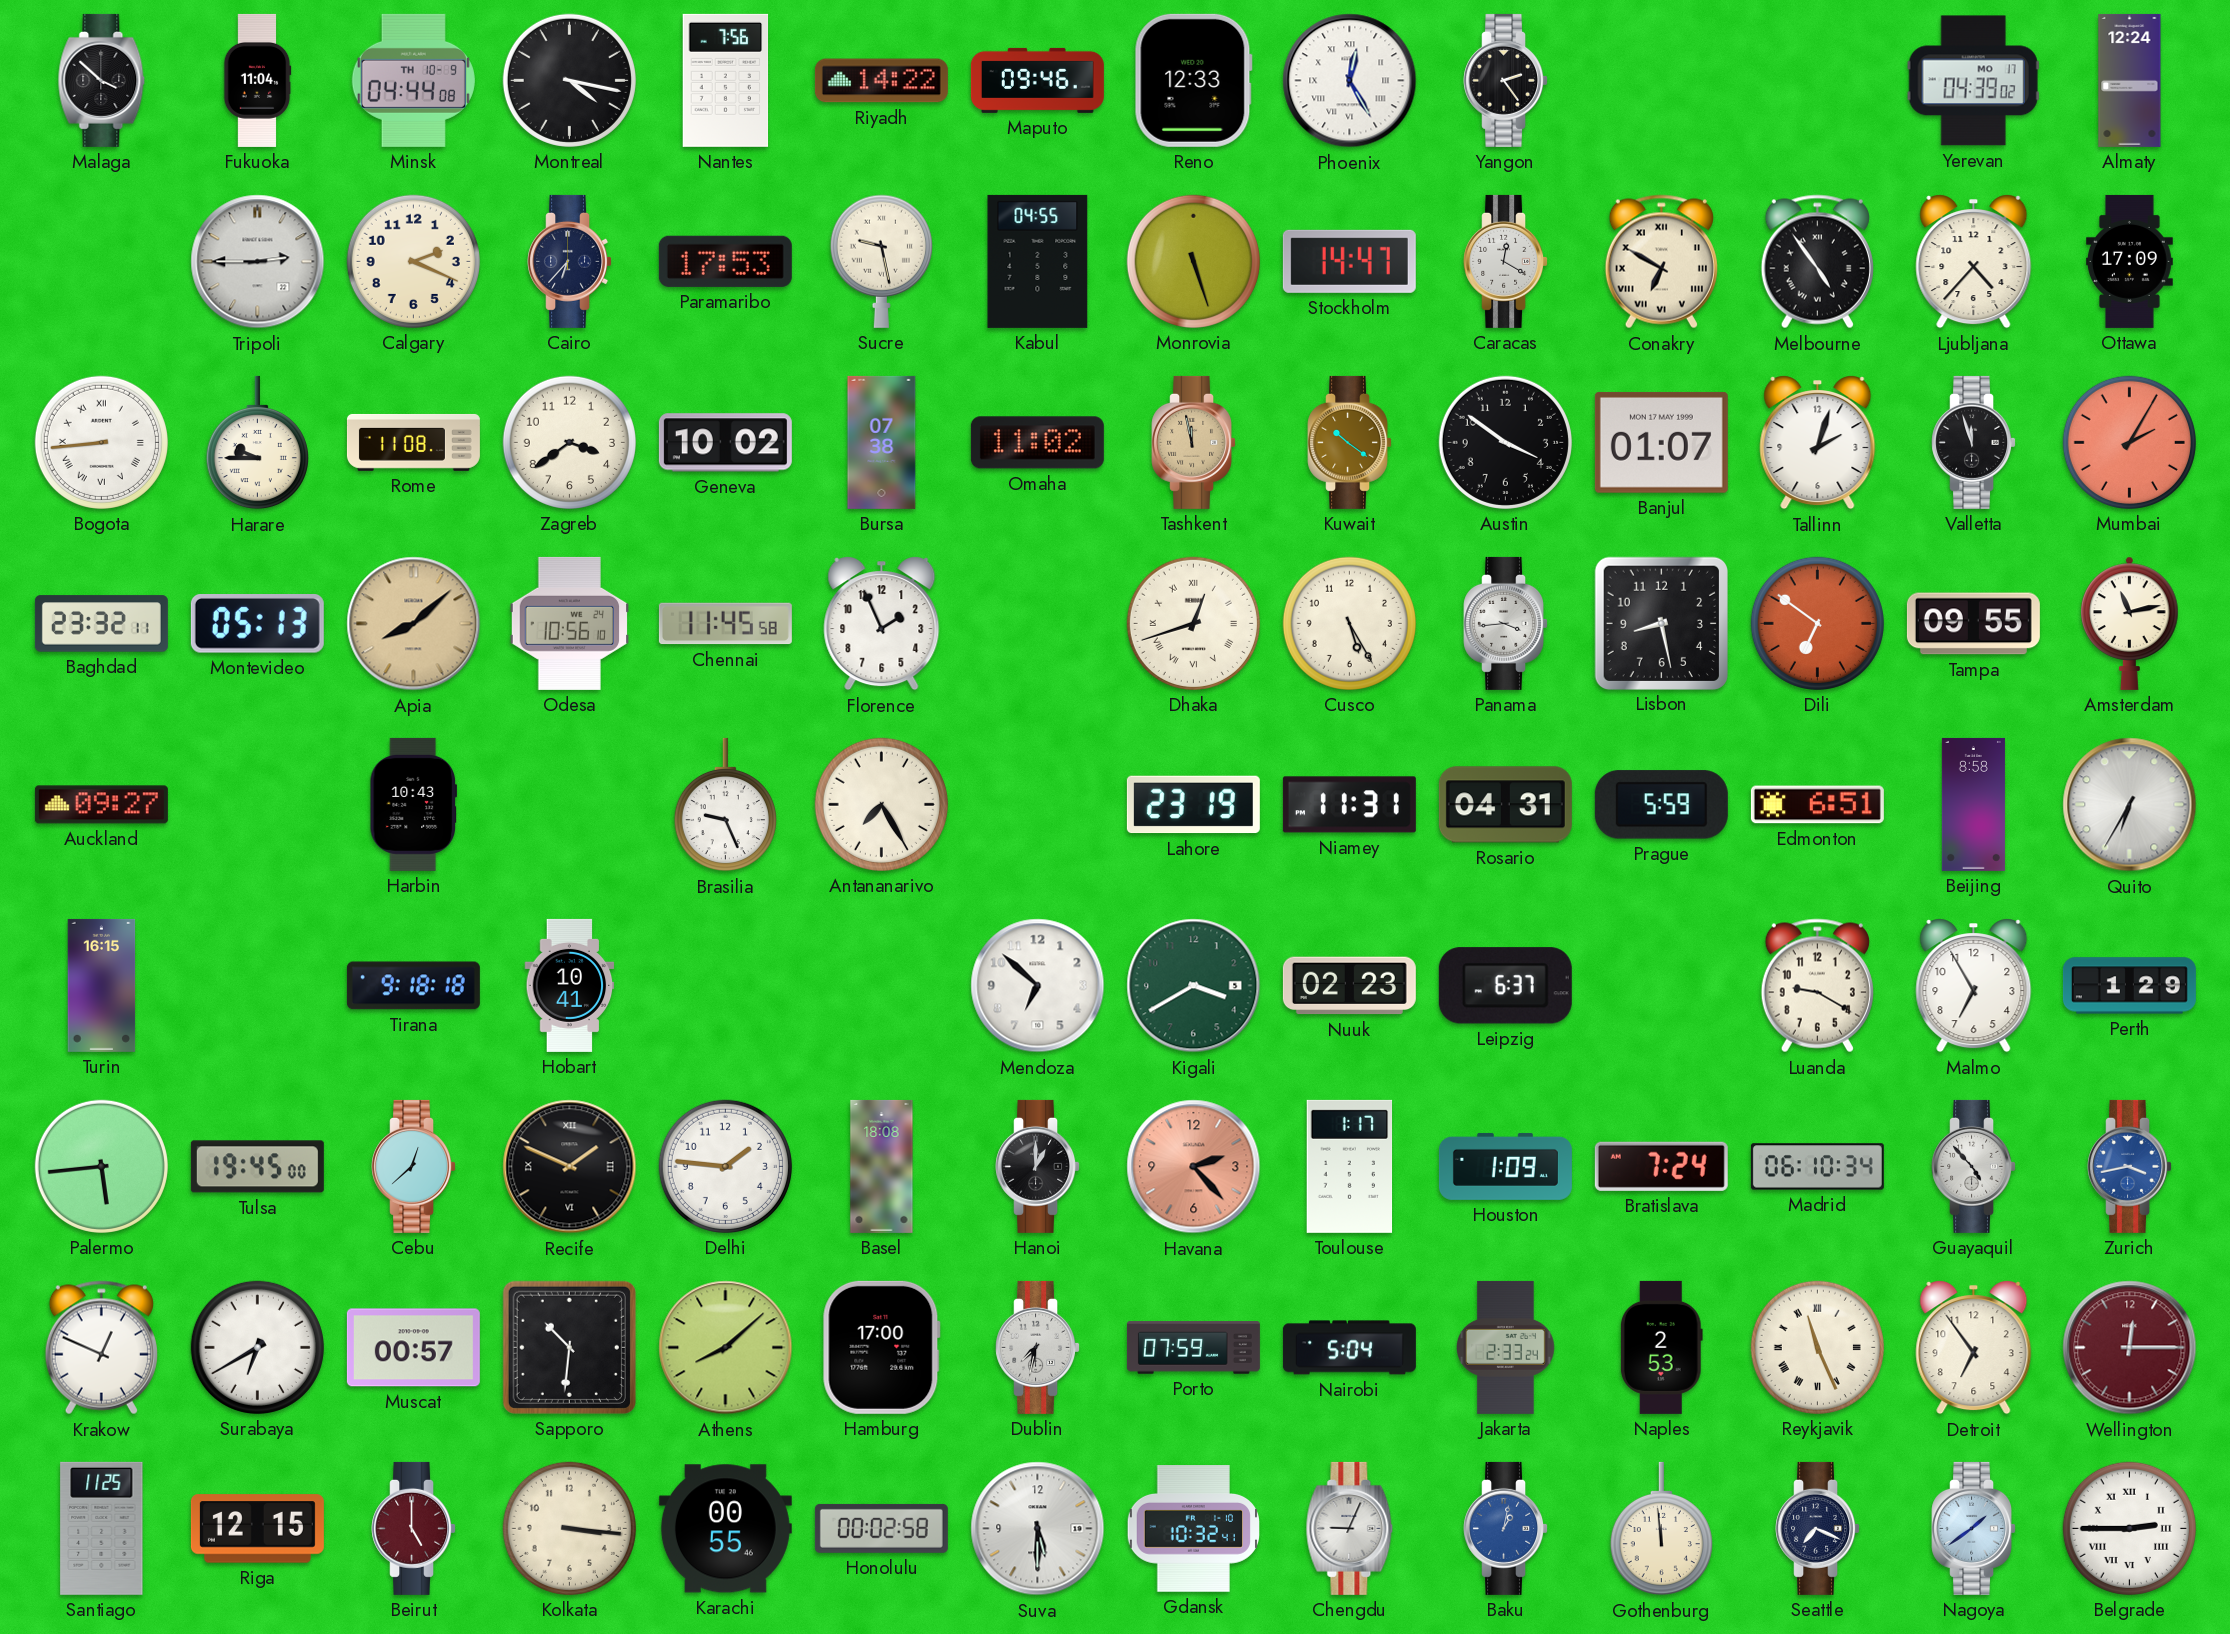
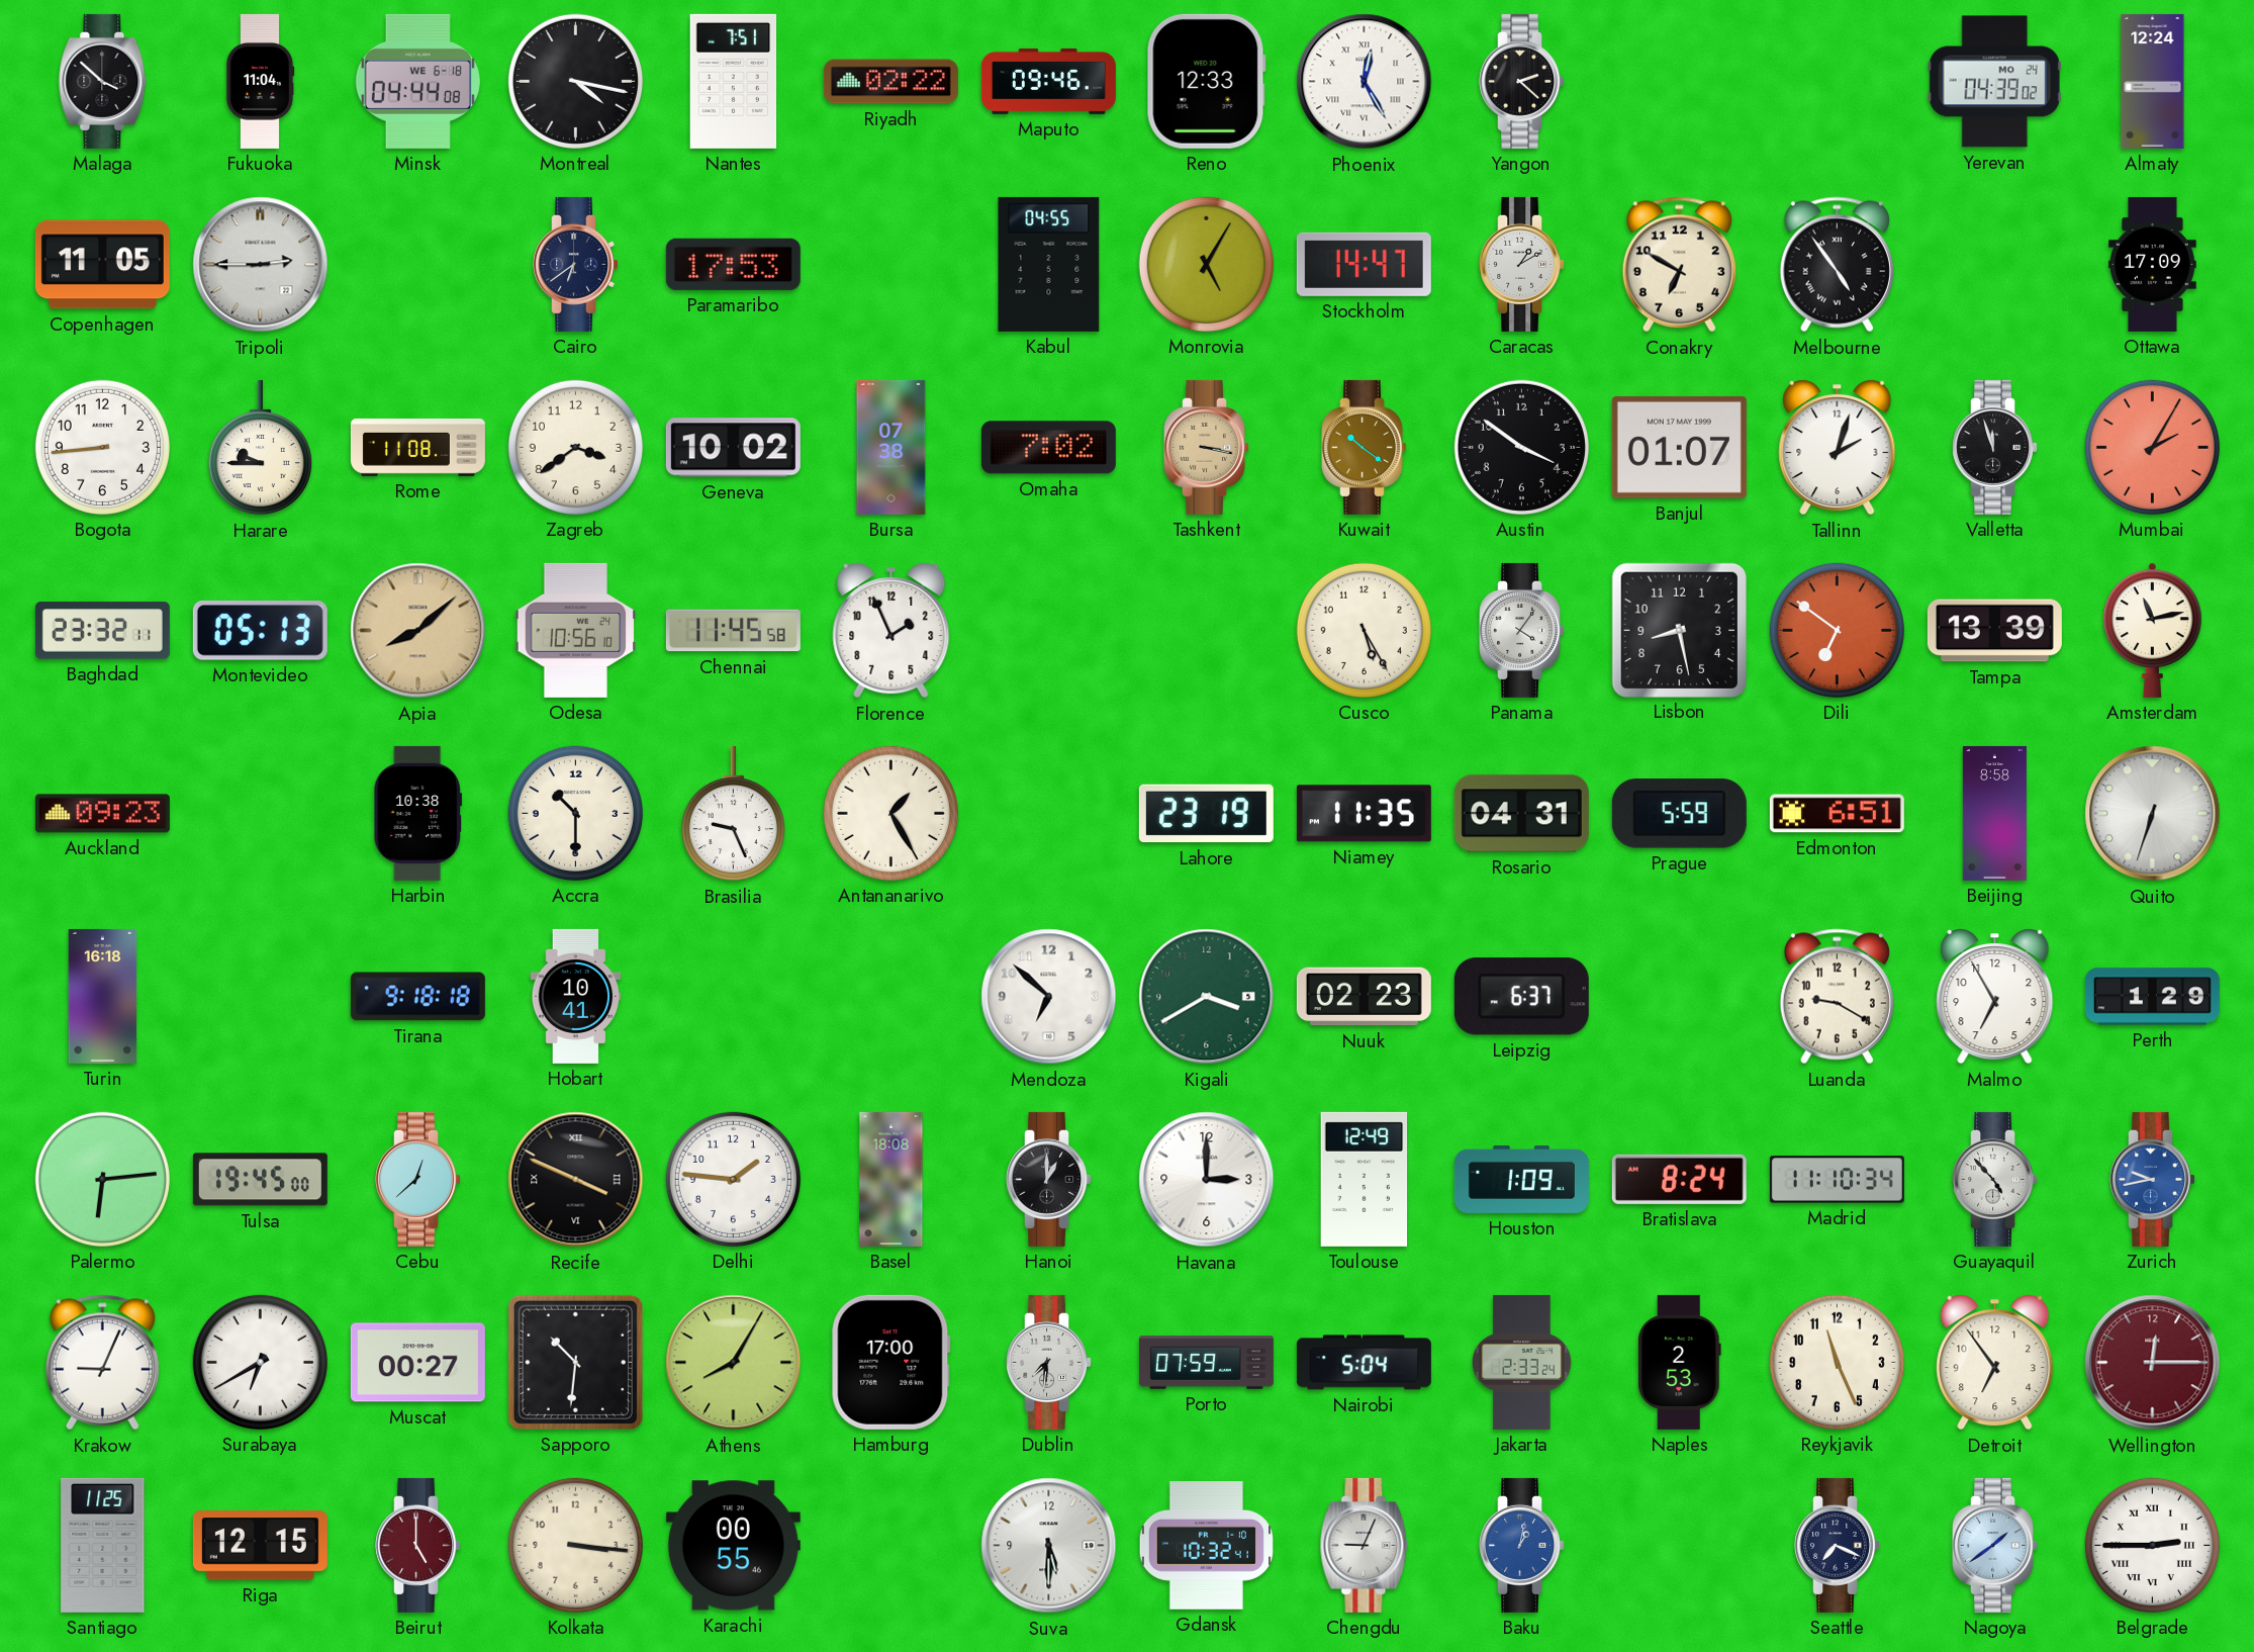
Minsk date: TH 10-9 -> WE 6-18 (417, 81)
Nantes: 7:56 -> 7:51 (734, 81)
Riyadh: 14:22 -> 02:22 (890, 82)
Yangon: 2:24 -> 2:22 (1522, 81)
Yerevan date: MO 17 -> MO 24 (1994, 82)
Copenhagen: none -> 11:05 (102, 265)
Calgary: 2:19 -> none (413, 261)
Cairo: 6:37 -> 6:39 (576, 264)
Sucre: 9:28 -> none (881, 261)
Monrovia: 5:27 -> 5:05 (1206, 264)
Caracas: 12:20 -> 1:10 (1522, 264)
Conakry numerals: Roman -> Arabic (1679, 265)
Ljubljana: 4:37 -> none (1974, 262)
Bogota numerals: Roman -> Arabic (102, 447)
Omaha: 11:02 -> 7:02 (1048, 448)
Tashkent: 11:58 -> 3:17 (1207, 447)
Dhaka: 12:42 -> none (1193, 623)
Panama: 3:44 -> 4:06 (1522, 630)
Tampa: 09:55 -> 13:39 (1994, 631)
Auckland: 09:27 -> 09:23 (102, 814)
Harbin: 10:43 -> 10:38 (417, 813)
Accra: none -> 10:30 (575, 813)
Antananarivo: 7:25 -> 1:25 (890, 813)
Niamey: 11:31 -> 11:35 (1364, 814)
Quito: 6:35 -> 6:33 (2153, 814)
Turin: 16:15 -> 16:18 (103, 996)
Palermo: 5:44 -> 6:14 (102, 1179)
Recife: 1:49 -> 3:49 (576, 1180)
Havana: 2:23 -> 3:00 (1207, 1180)
Havana dial: salmon -> white (1207, 1180)
Toulouse: 1:17 -> 12:49 (1365, 1179)
Bratislava: 7:24 -> 8:24 (1679, 1179)
Madrid: 06:10 -> 11:10 (1837, 1180)
Zurich: 3:43 -> 9:43 (2153, 1179)
Krakow: 12:49 -> 9:04 (102, 1363)
Muscat: 00:57 -> 00:27 (417, 1363)
Athens: 8:08 -> 8:05 (734, 1363)
Dublin: 7:32 -> 7:31 (1049, 1362)
Reykjavik numerals: Roman -> Arabic (1837, 1362)
Honolulu: 00:02 -> none (881, 1528)
Gothenburg: 11:59 -> none (1661, 1529)
